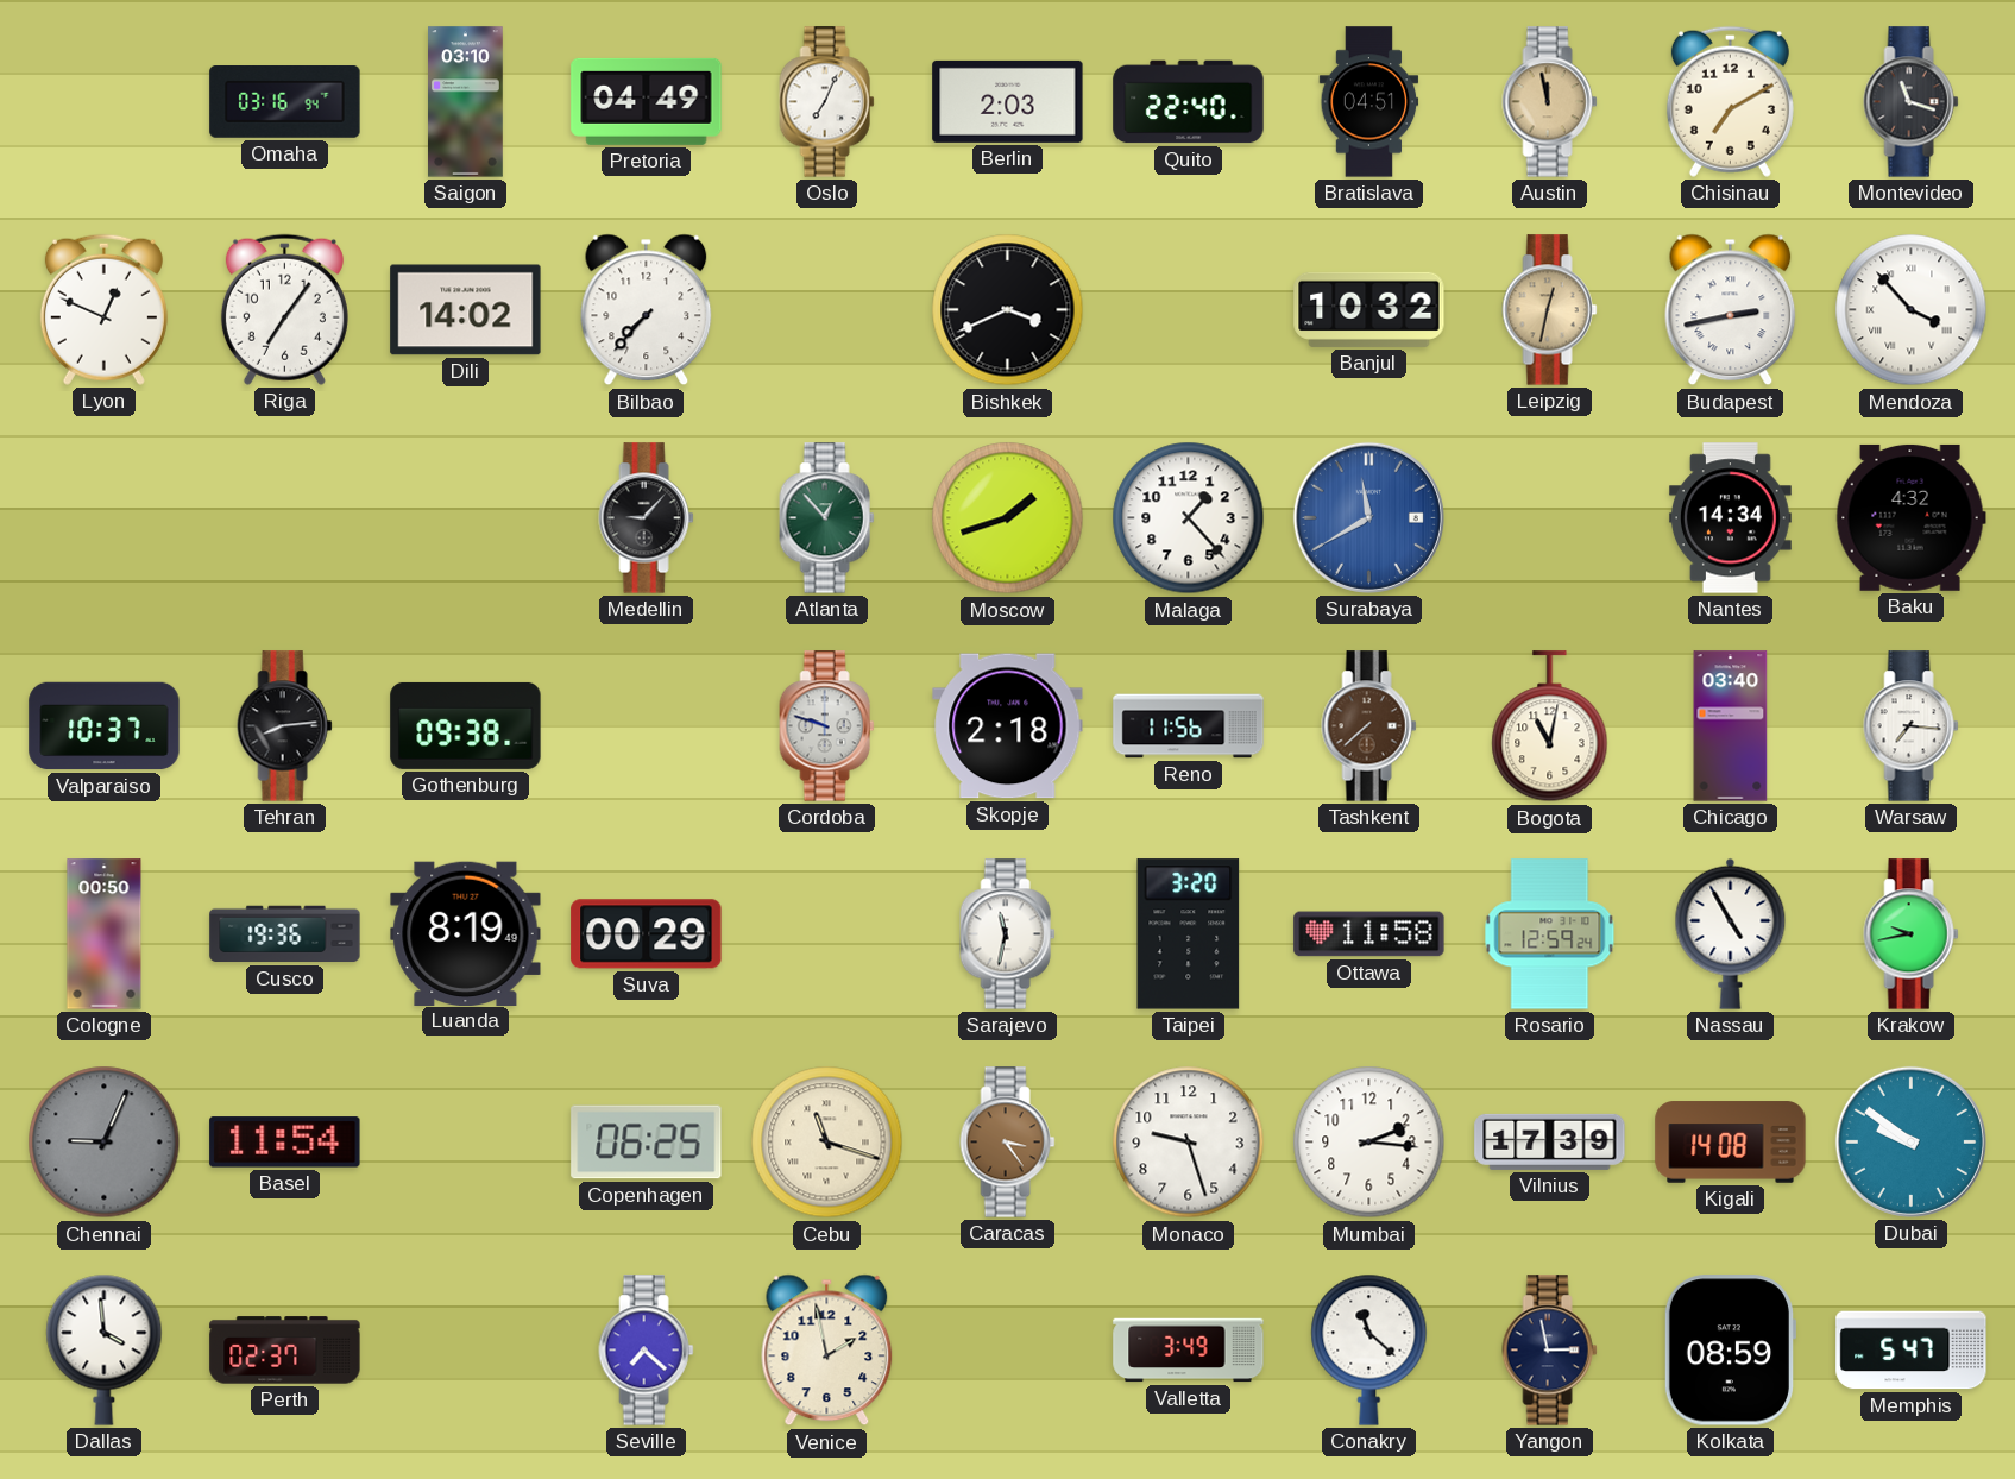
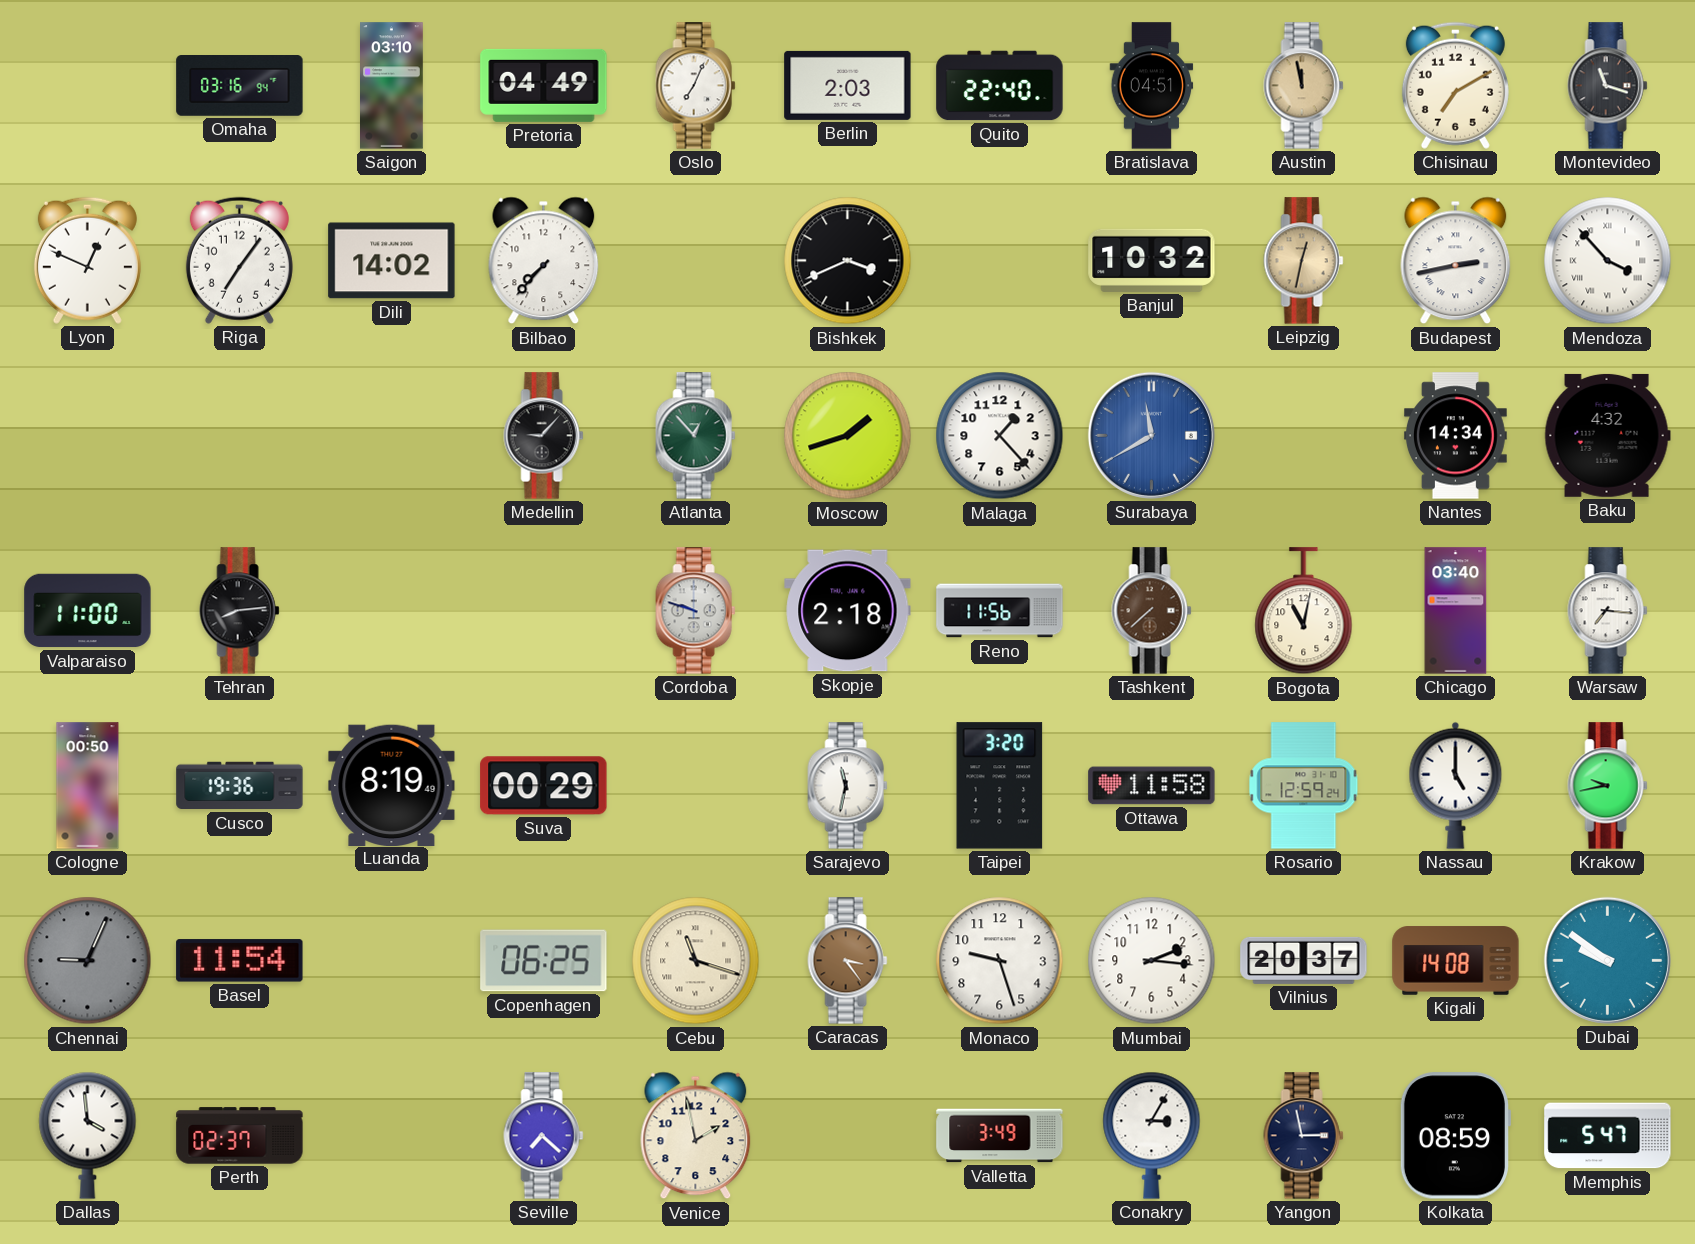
Valparaiso: 10:37 -> 11:00 (88, 611)
Gothenburg: 09:38 -> none (466, 725)
Nassau: 4:55 -> 5:00 (1456, 785)
Vilnius: 17:39 -> 20:37 (1304, 960)
Conakry: 11:22 -> 3:05 (1152, 1135)
